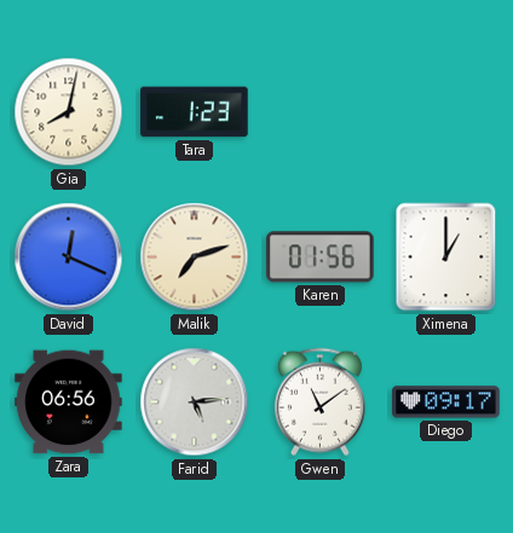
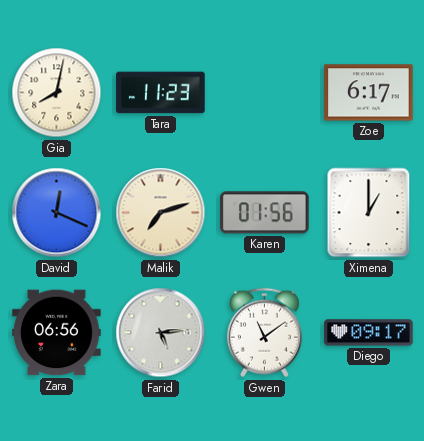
Tara: 1:23 -> 11:23 (161, 93)
Zoe: none -> 6:17 (369, 93)
